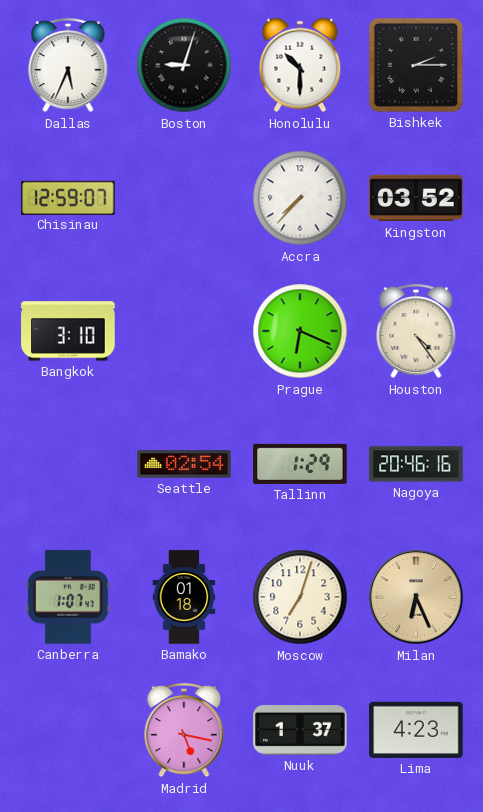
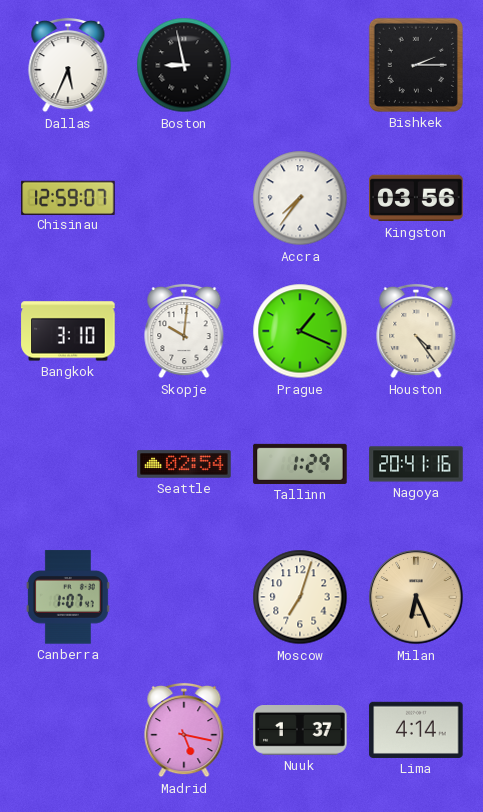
Boston: 9:03 -> 8:58 (184, 65)
Honolulu: 10:30 -> none (300, 65)
Accra: 7:37 -> 7:36 (300, 198)
Kingston: 03:52 -> 03:56 (416, 198)
Skopje: none -> 10:01 (184, 331)
Prague: 6:19 -> 1:19 (300, 331)
Nagoya: 20:46 -> 20:41 (416, 464)
Bamako: 01:18 -> none (184, 597)
Lima: 4:23 -> 4:14 (416, 730)
